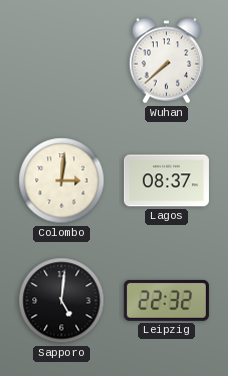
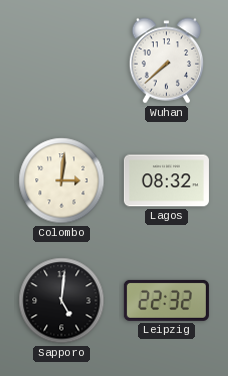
Lagos: 08:37 -> 08:32 (166, 181)
